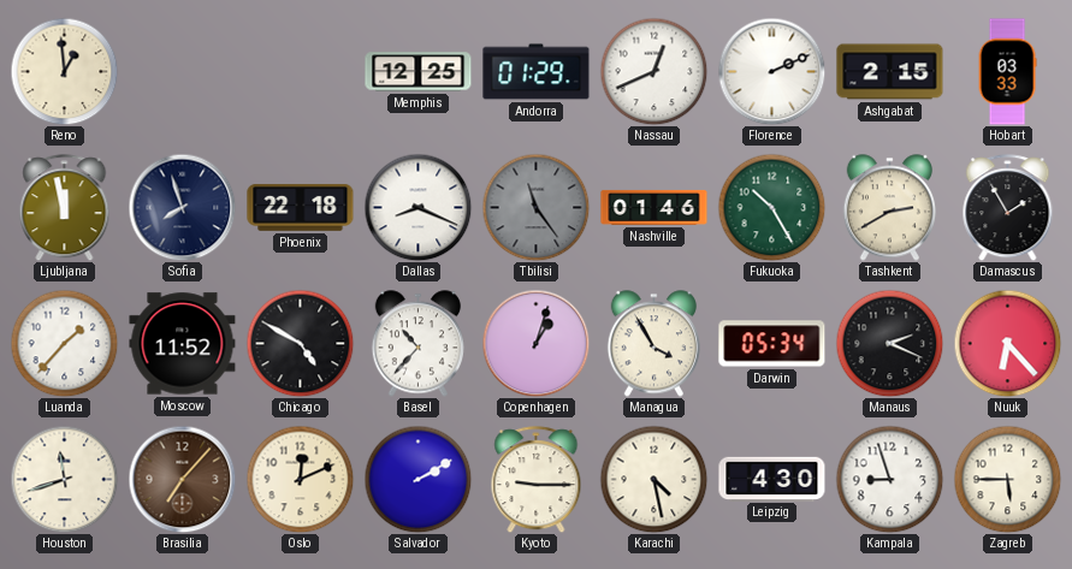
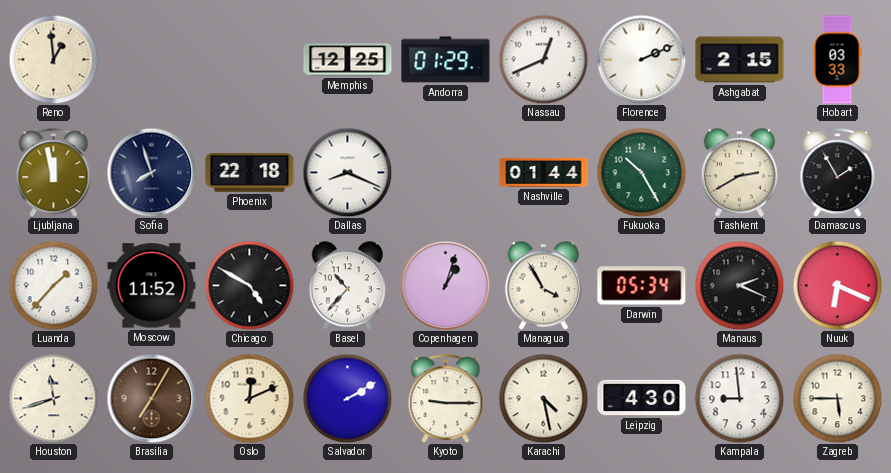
Tbilisi: 11:24 -> none (535, 207)
Nashville: 01:46 -> 01:44 (544, 172)
Nuuk: 6:23 -> 6:19 (837, 285)
Brasilia: 7:07 -> 7:05 (151, 398)
Kampala: 8:57 -> 8:59 (739, 398)
